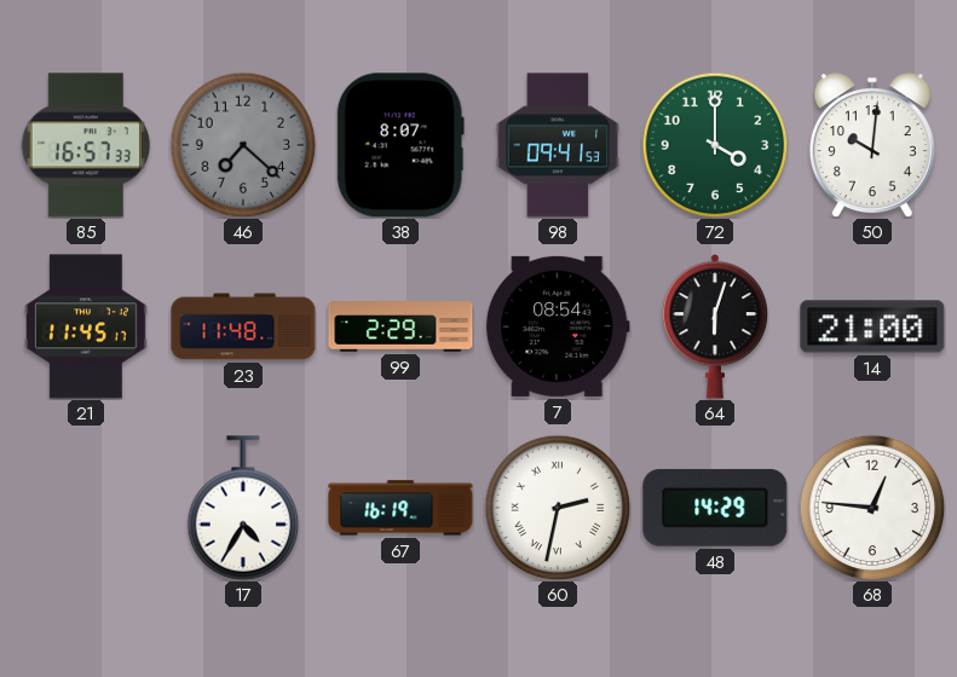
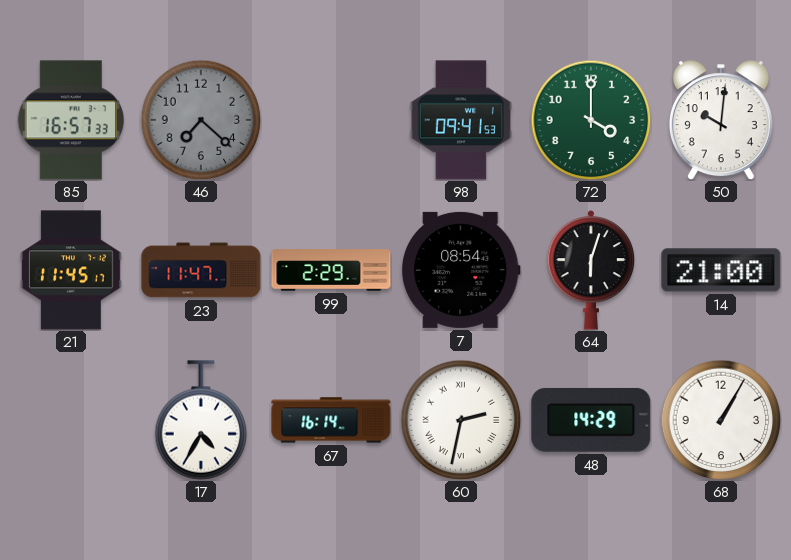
38: 8:07 -> none (400, 145)
23: 11:48 -> 11:47 (201, 270)
67: 16:19 -> 16:14 (331, 420)
68: 12:46 -> 1:05 (721, 420)
